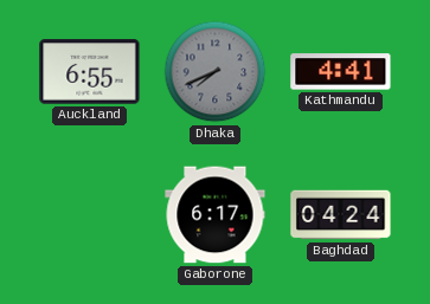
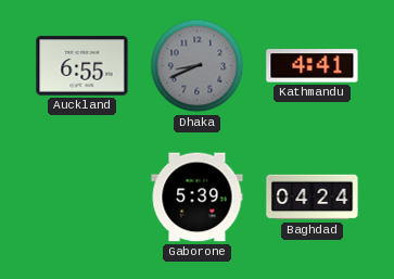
Dhaka: 7:41 -> 8:41 (198, 66)
Gaborone: 6:17 -> 5:39 (198, 198)
